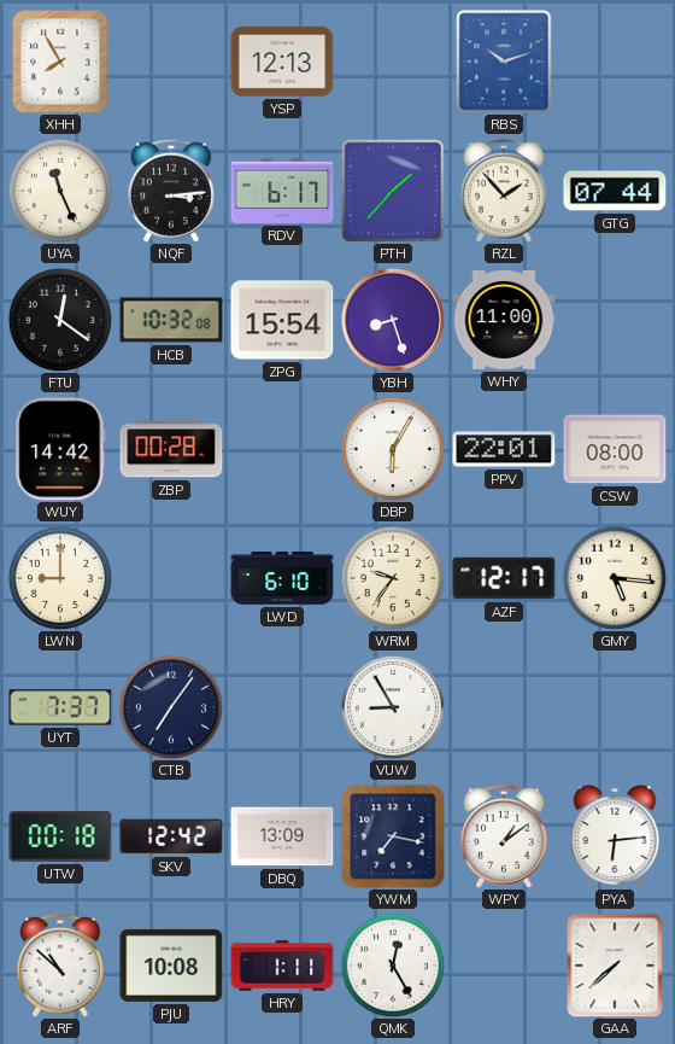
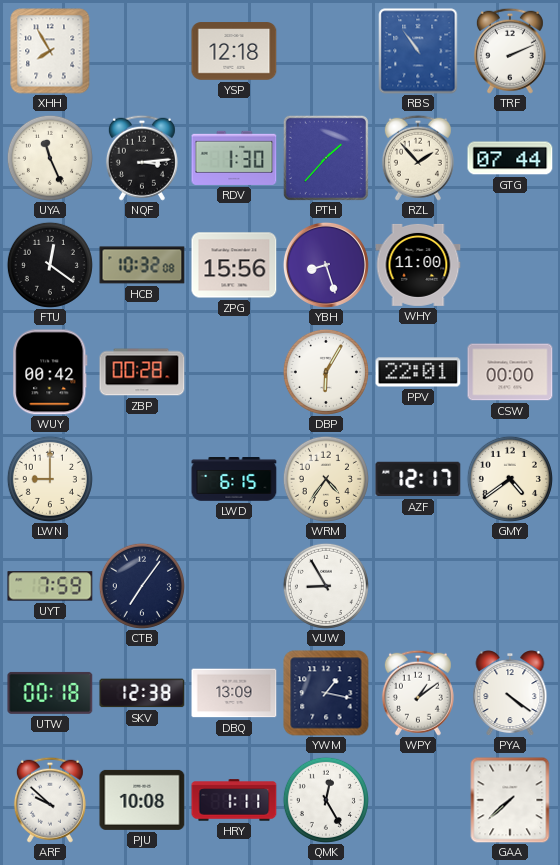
YSP: 12:13 -> 12:18 (234, 51)
RBS: 10:12 -> 10:54 (418, 51)
TRF: none -> 2:11 (510, 51)
RDV: 6:17 -> 1:30 (234, 158)
ZPG: 15:54 -> 15:56 (234, 265)
WUY: 14:42 -> 00:42 (50, 372)
CSW: 08:00 -> 00:00 (510, 372)
LWD: 6:10 -> 6:15 (234, 480)
WRM: 9:36 -> 4:36 (326, 479)
GMY: 5:16 -> 4:39 (510, 479)
UYT: 7:37 -> 7:59 (50, 586)
SKV: 12:42 -> 12:38 (142, 693)
YWM: 7:17 -> 1:17 (326, 693)
PYA: 6:14 -> 4:21 (510, 693)
ARF: 10:52 -> 9:52 (50, 800)
